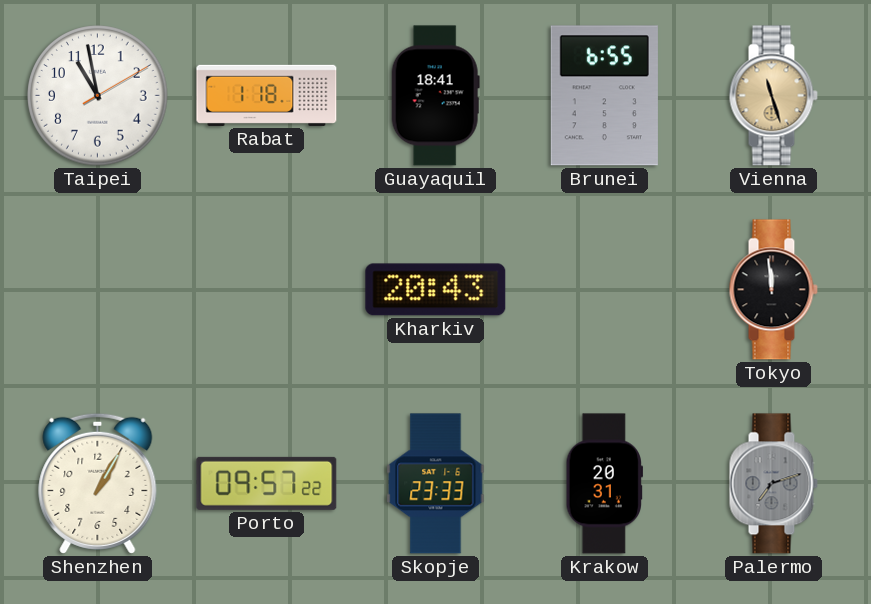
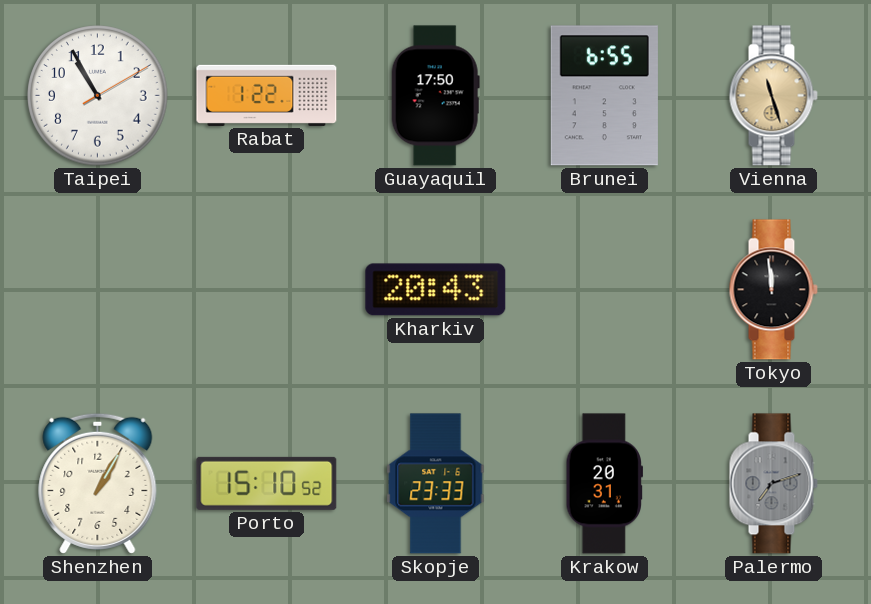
Taipei: 10:58 -> 10:55 (98, 96)
Rabat: 1:18 -> 1:22 (267, 95)
Guayaquil: 18:41 -> 17:50 (435, 96)
Porto: 09:57 -> 15:10 (267, 483)
